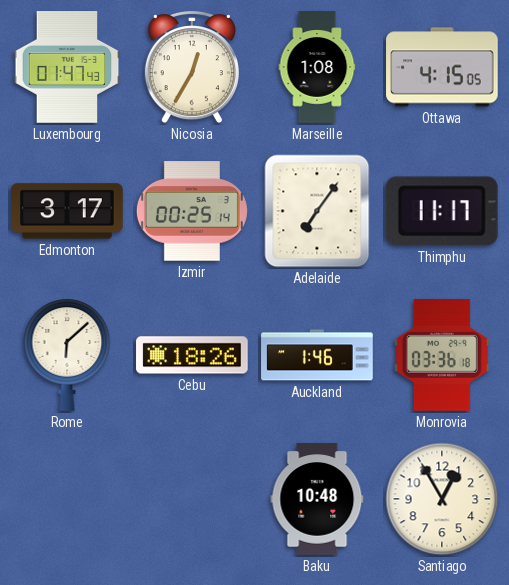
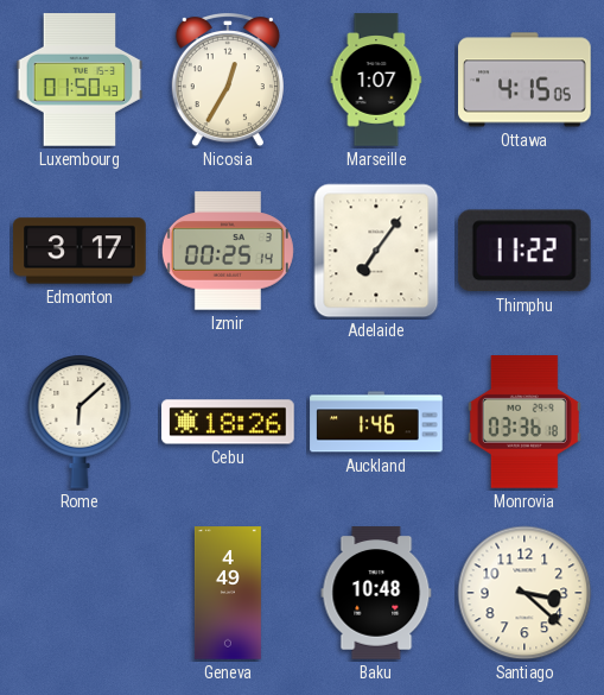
Luxembourg: 01:47 -> 01:50 (80, 80)
Marseille: 1:08 -> 1:07 (376, 80)
Thimphu: 11:17 -> 11:22 (524, 251)
Geneva: none -> 4:49 (228, 593)
Santiago: 12:55 -> 3:22 (524, 593)
